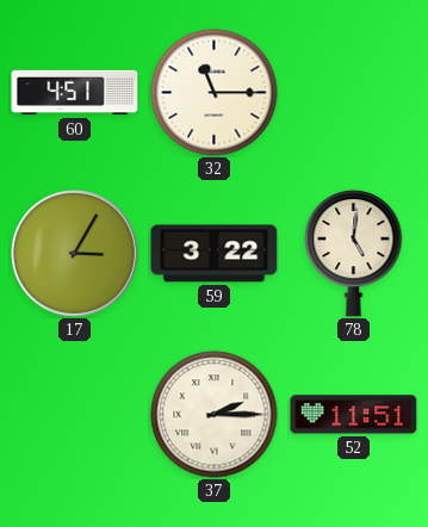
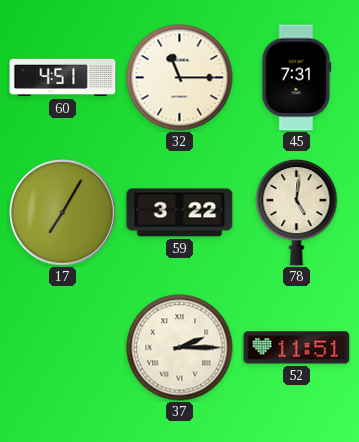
45: none -> 7:31 (297, 78)
17: 3:05 -> 7:05 (63, 213)
